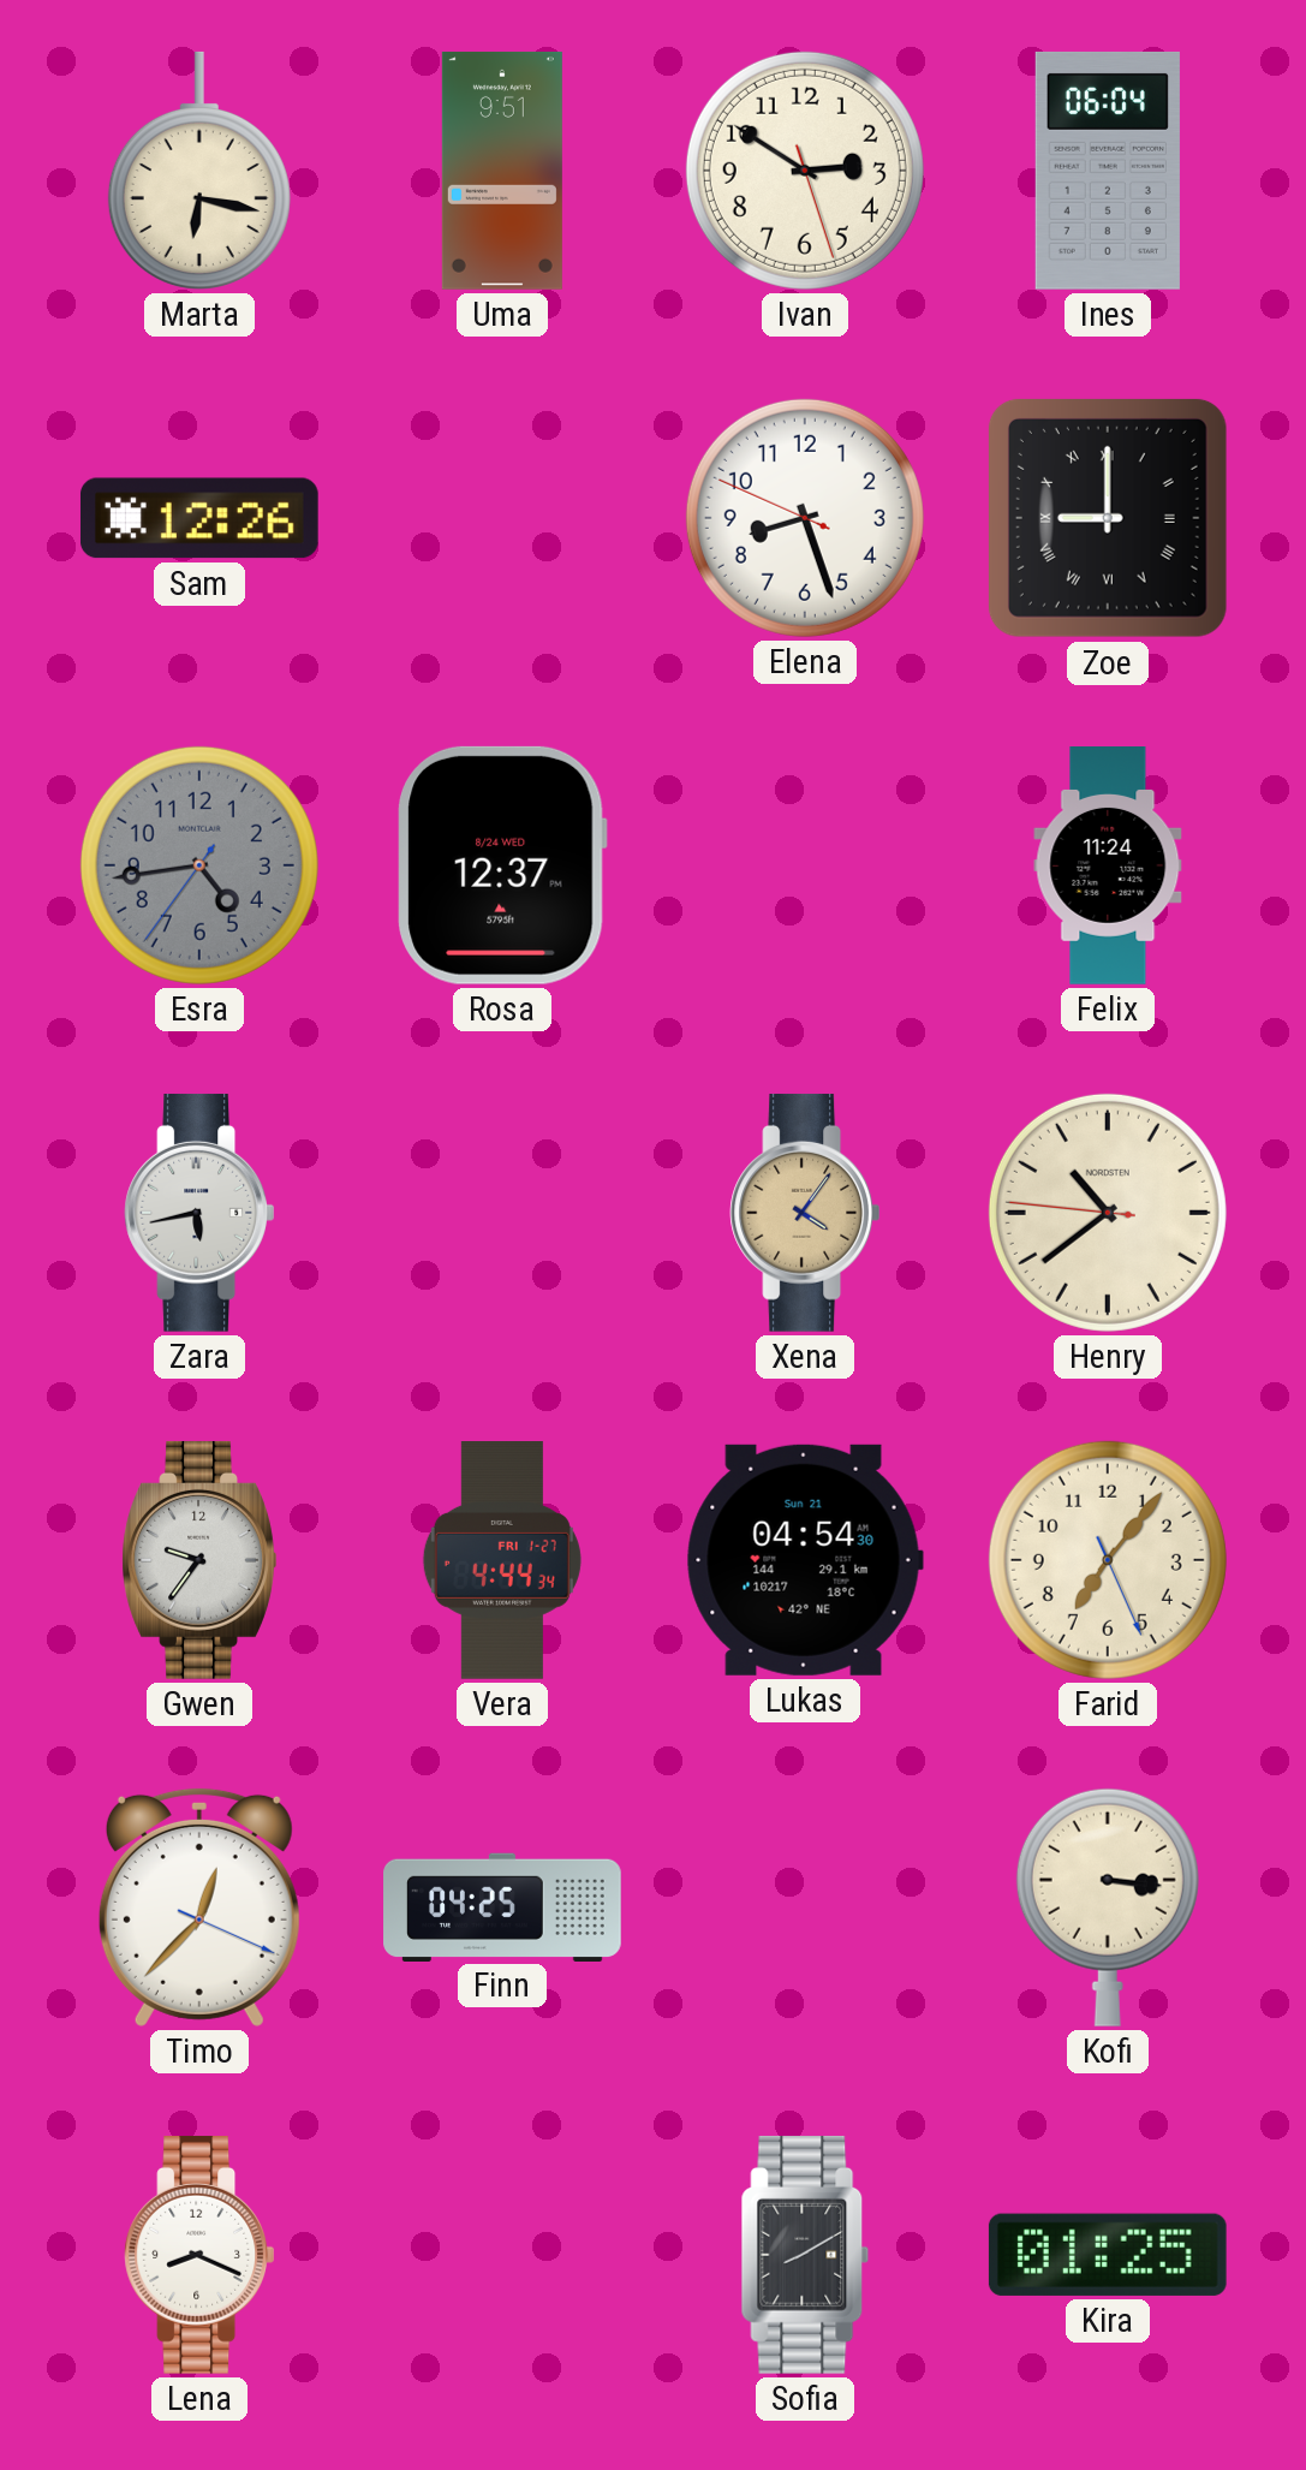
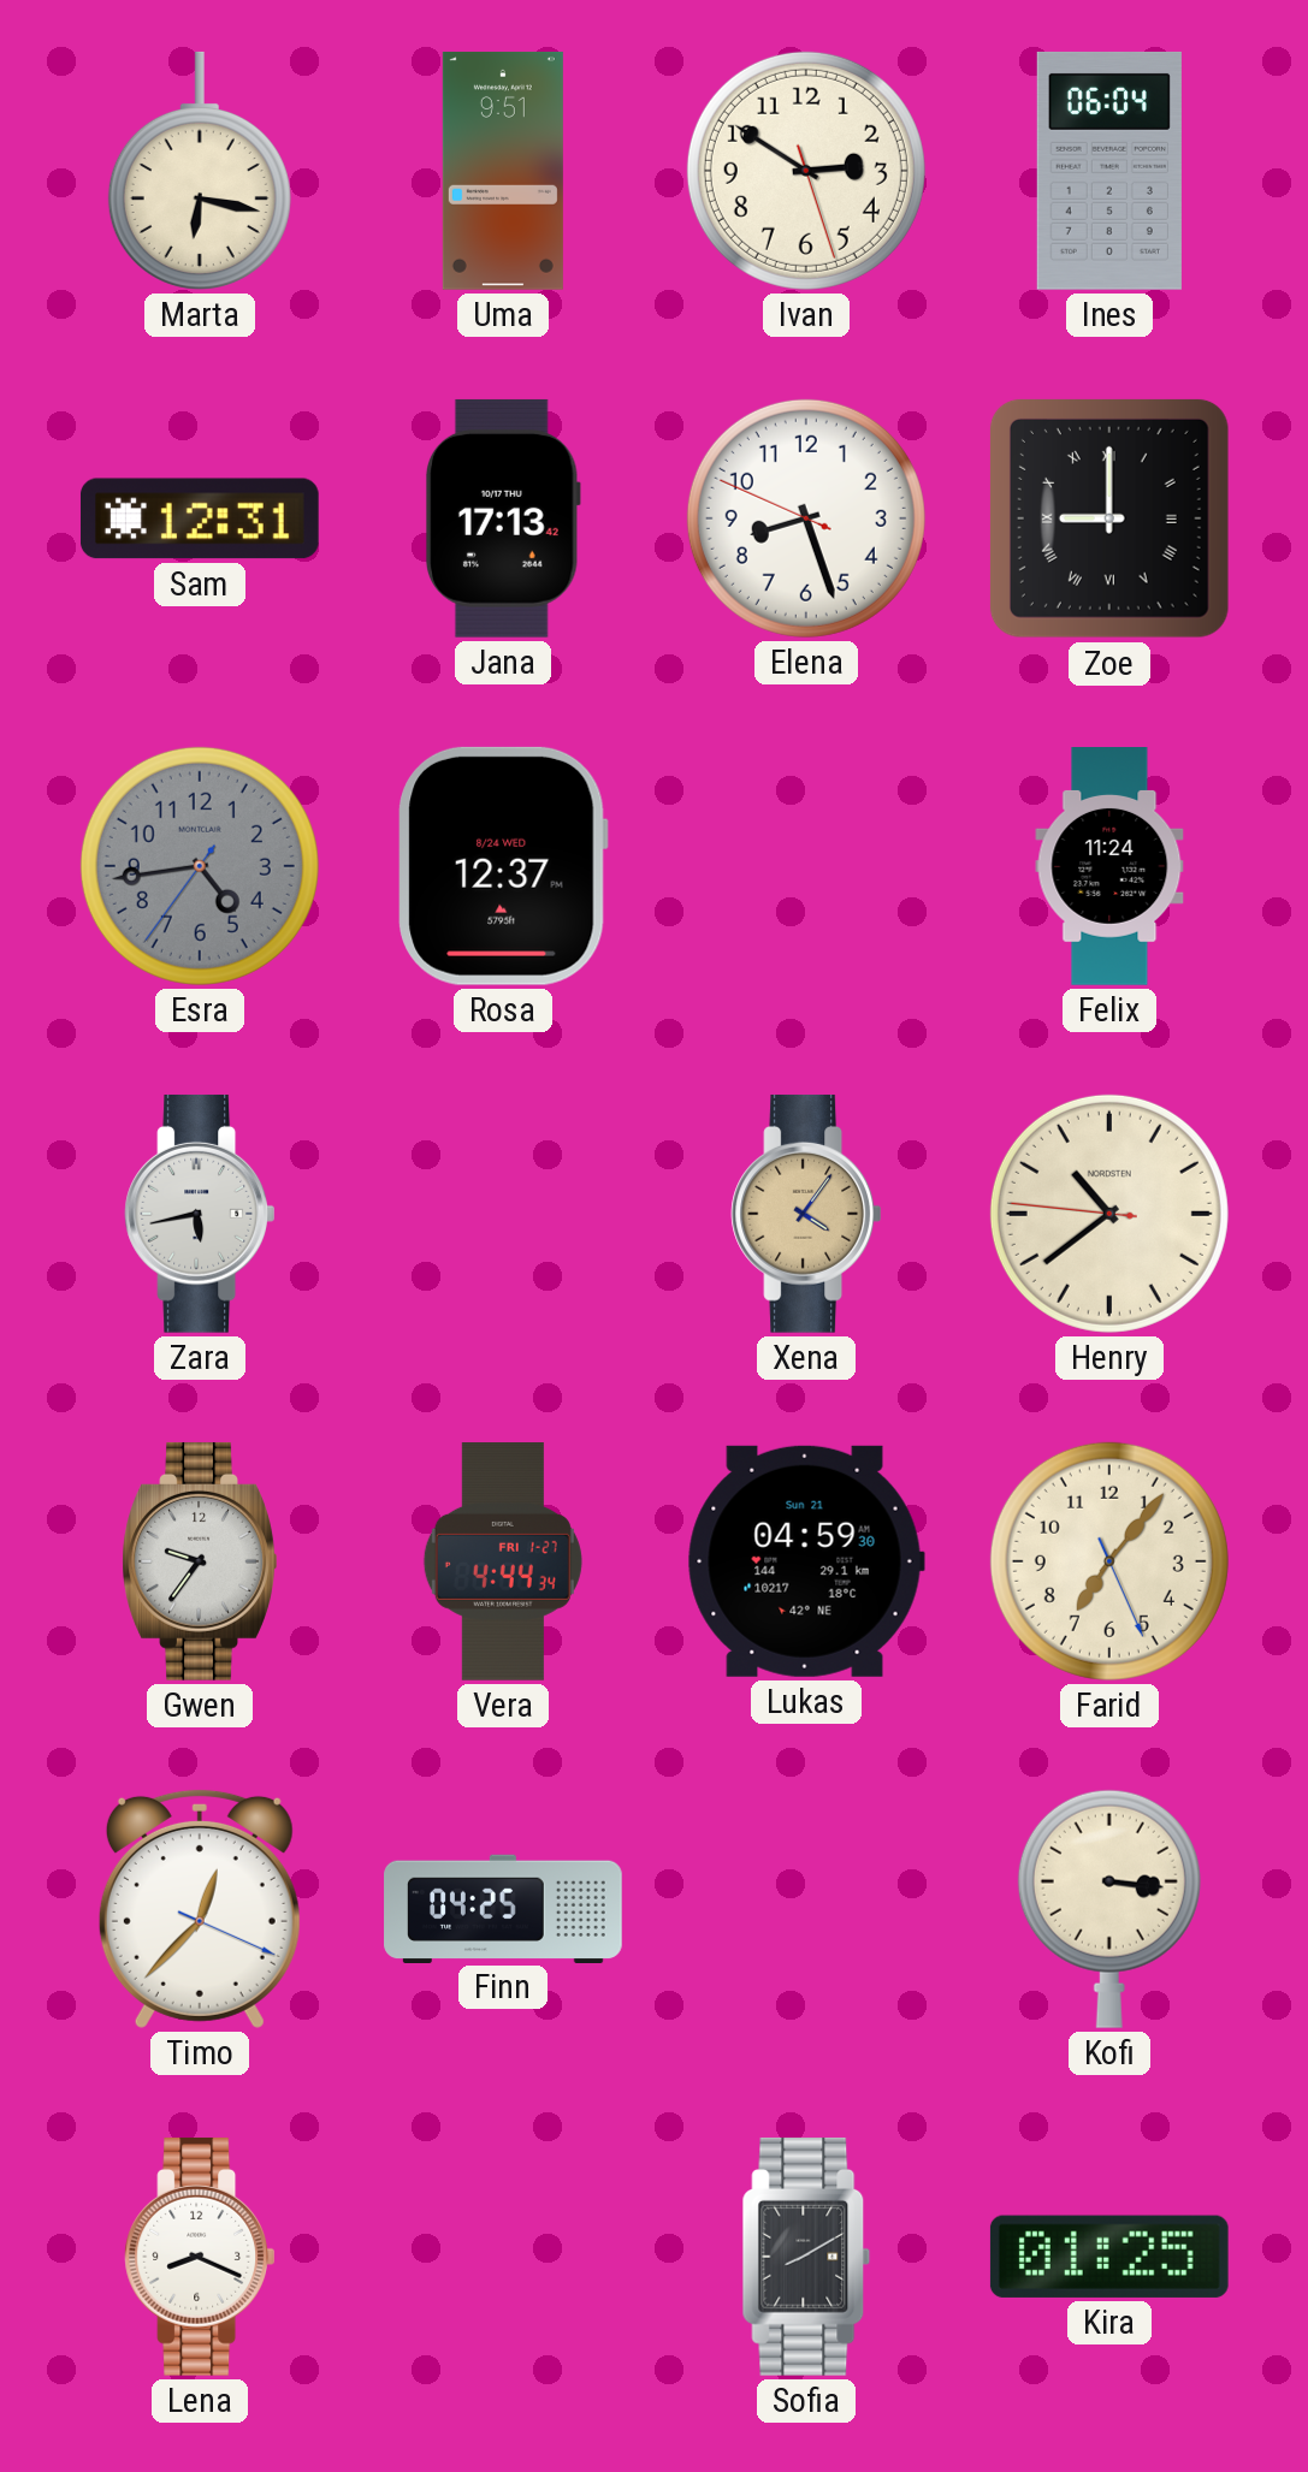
Sam: 12:26 -> 12:31 (200, 518)
Jana: none -> 17:13 (503, 518)
Lukas: 04:54 -> 04:59 (806, 1561)
